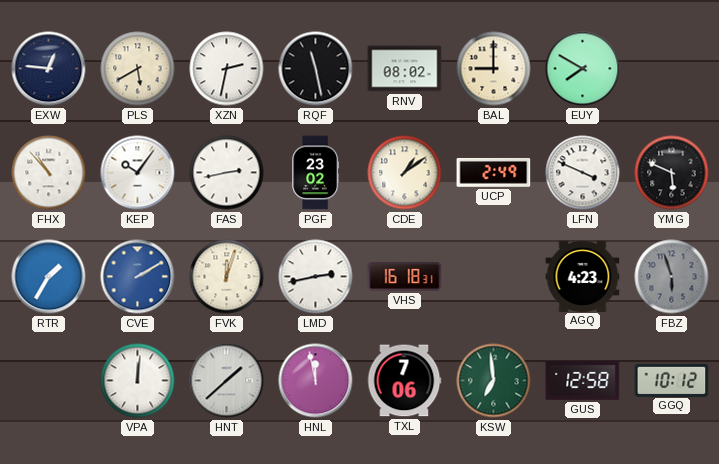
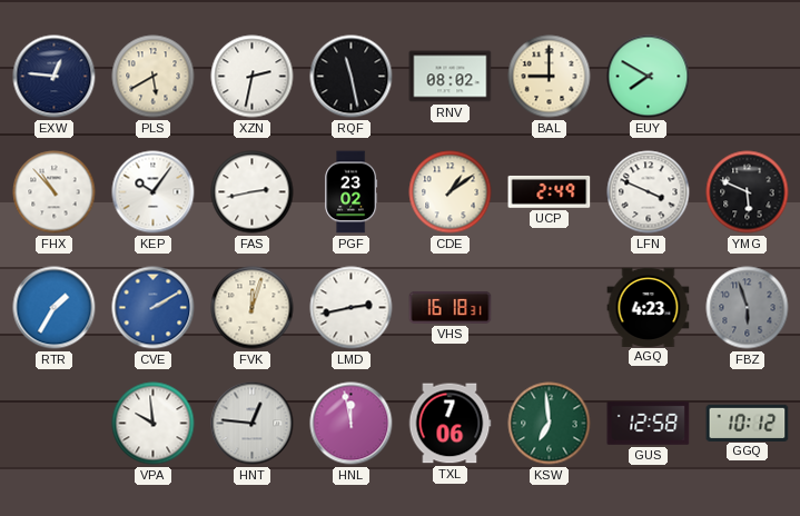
VPA: 12:01 -> 9:59 (154, 424)
HNT: 1:38 -> 12:46 (253, 424)
